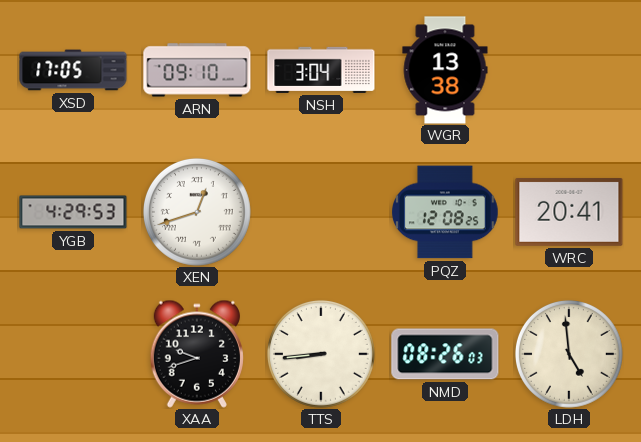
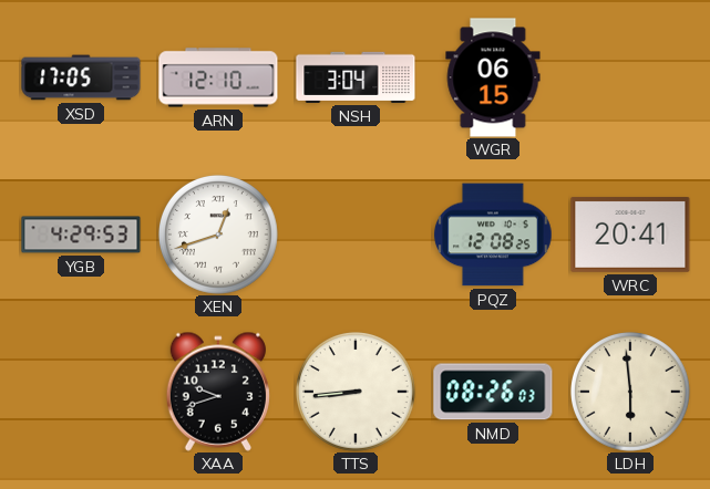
ARN: 09:10 -> 12:10 (218, 77)
WGR: 13:38 -> 06:15 (493, 77)
LDH: 4:59 -> 5:59 (630, 392)
